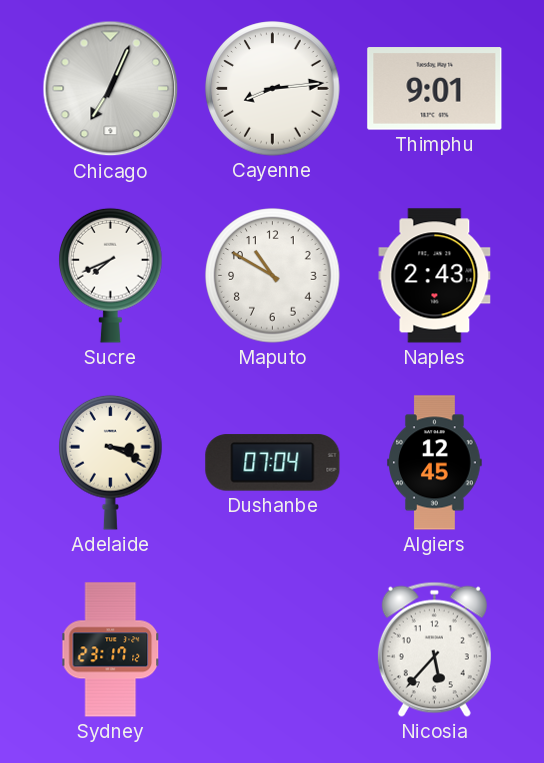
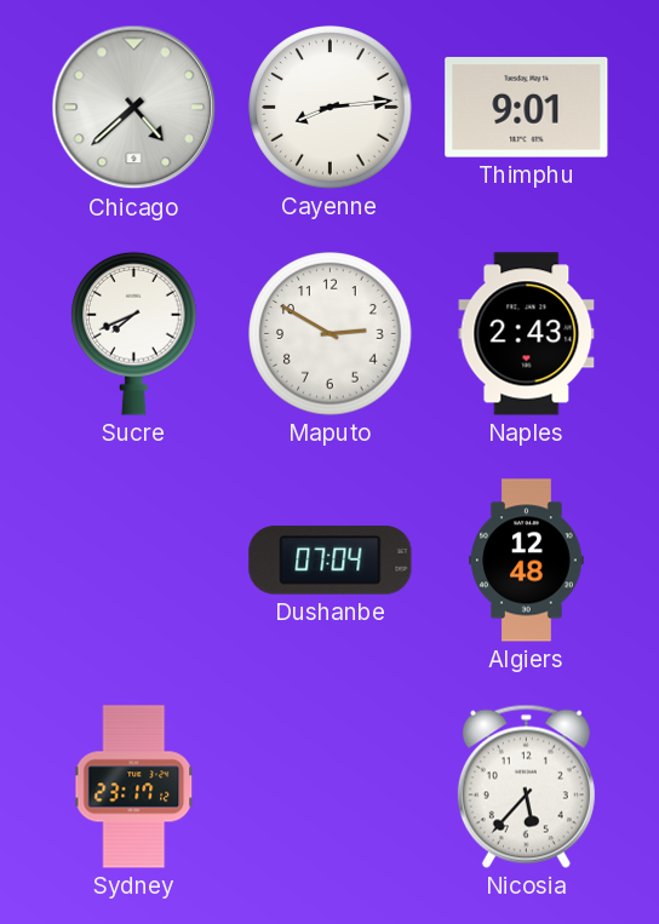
Chicago: 7:04 -> 4:38 (134, 108)
Maputo: 10:50 -> 2:50 (331, 334)
Adelaide: 3:19 -> none (111, 462)
Algiers: 12:45 -> 12:48 (527, 561)
